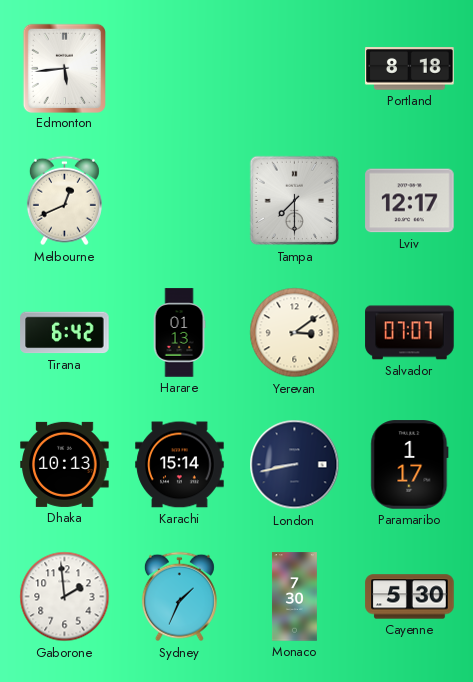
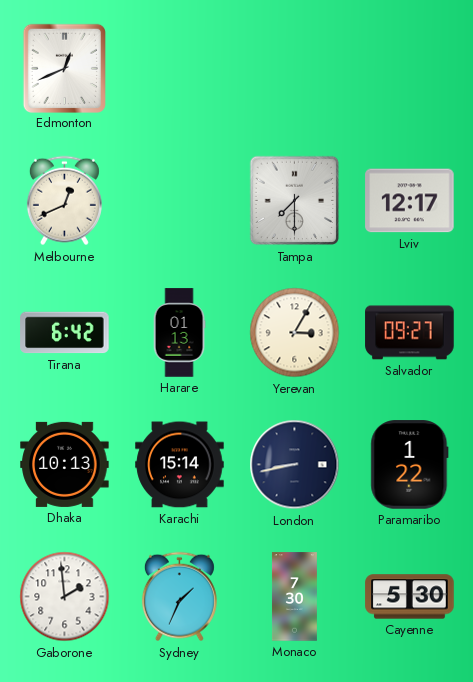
Edmonton: 5:44 -> 12:41 (64, 68)
Portland: 8:18 -> none (410, 69)
Yerevan: 3:09 -> 3:05 (295, 333)
Salvador: 07:07 -> 09:27 (410, 333)
Paramaribo: 1:17 -> 1:22 (410, 465)
